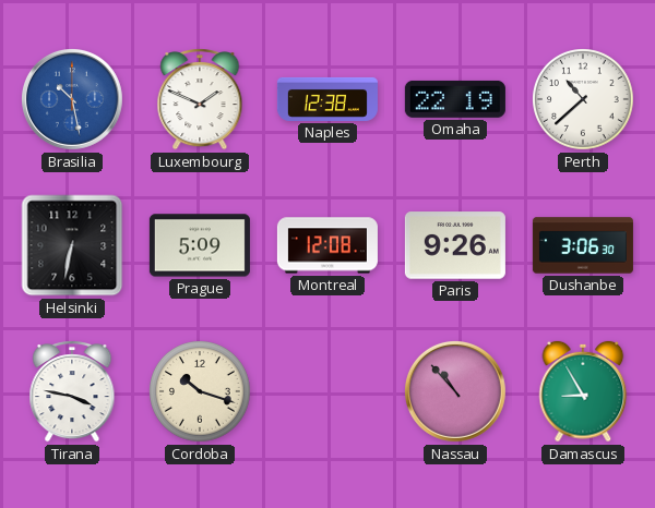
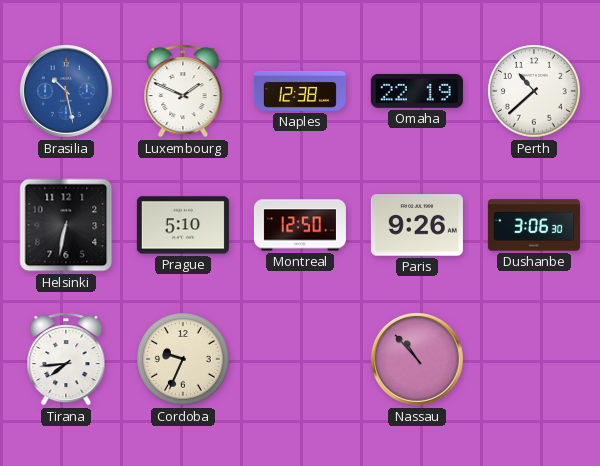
Prague: 5:09 -> 5:10 (183, 225)
Montreal: 12:08 -> 12:50 (300, 225)
Tirana: 3:47 -> 7:44 (66, 360)
Cordoba: 10:18 -> 9:34 (184, 360)
Damascus: 8:55 -> none (583, 391)
